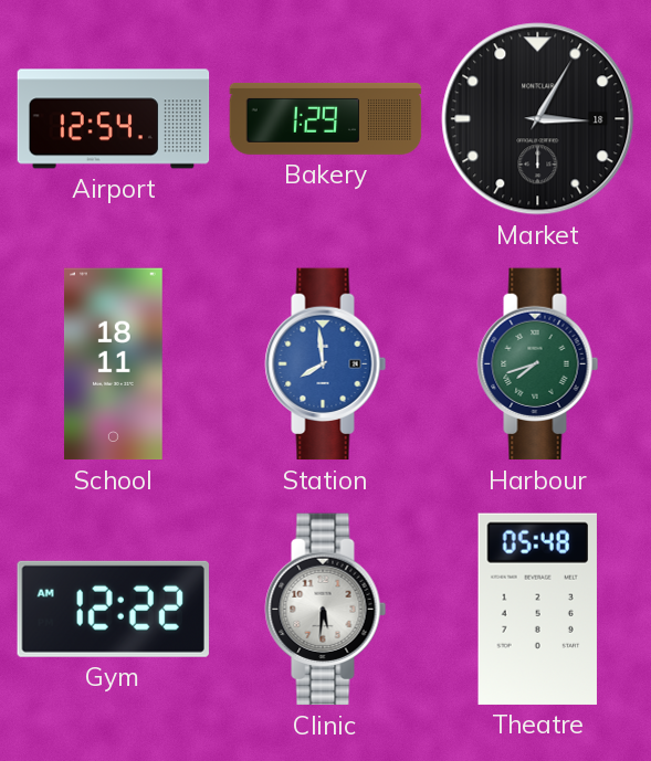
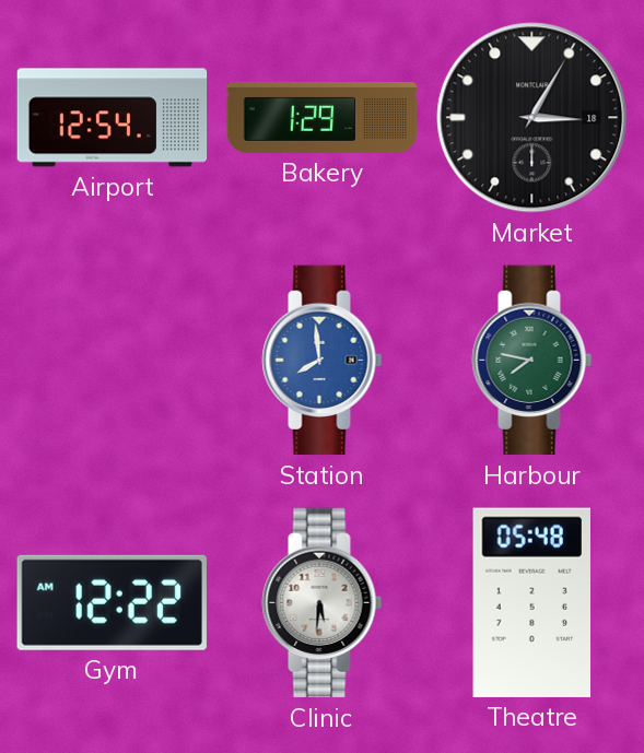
School: 18:11 -> none (113, 364)
Harbour: 7:42 -> 7:47 (532, 361)
